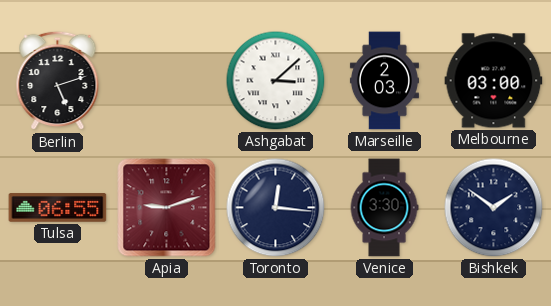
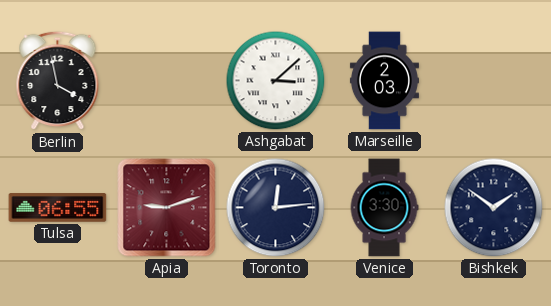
Berlin: 5:12 -> 3:58 (58, 81)
Melbourne: 03:00 -> none (494, 81)
Toronto: 12:16 -> 12:14 (276, 208)
